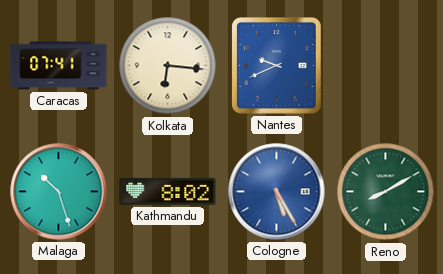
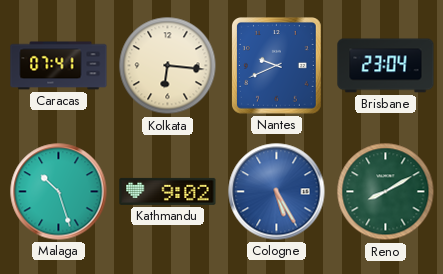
Brisbane: none -> 23:04 (386, 66)
Kathmandu: 8:02 -> 9:02 (168, 191)
